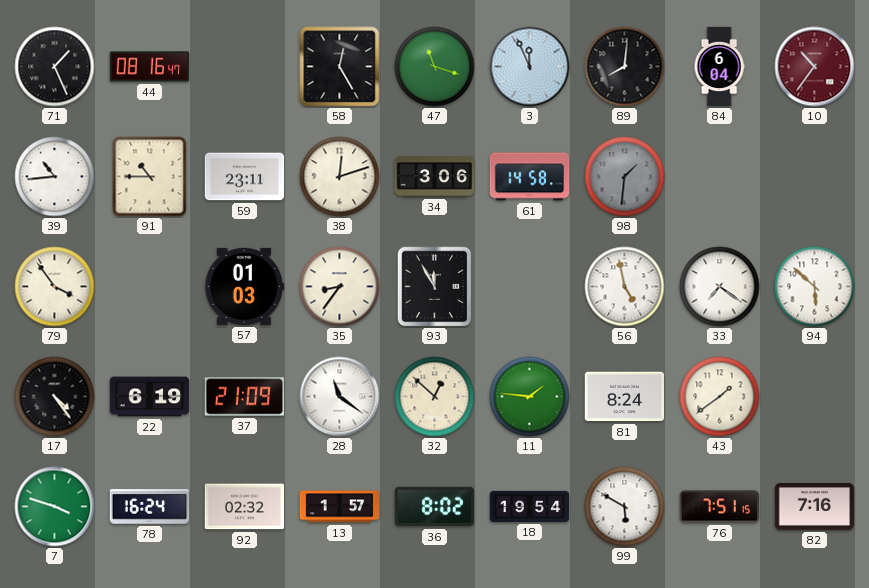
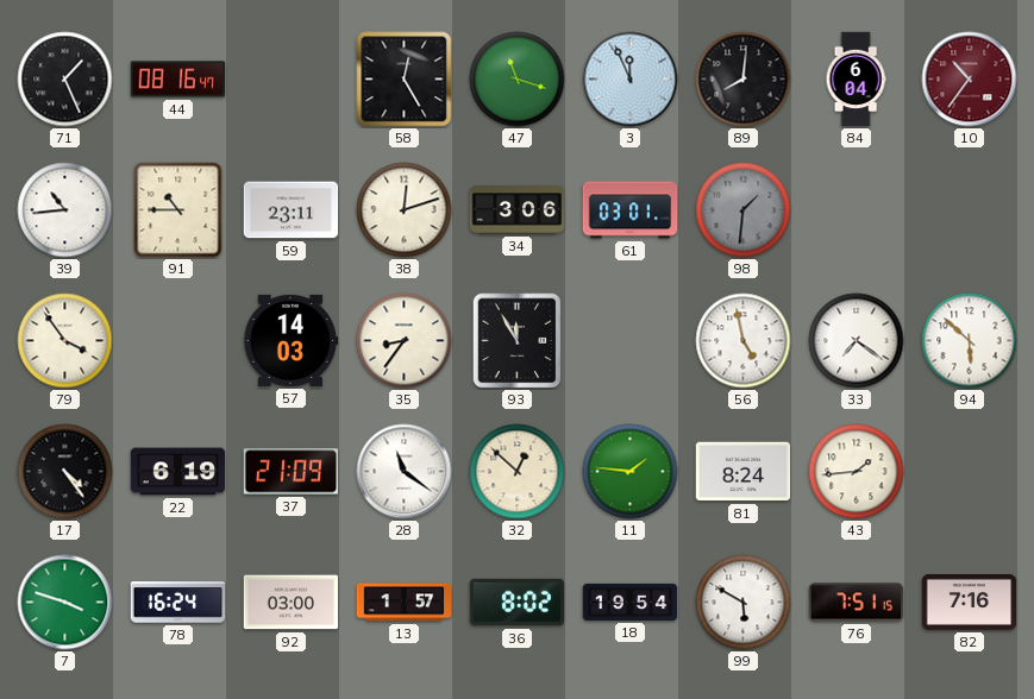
61: 14:58 -> 03:01 (631, 210)
57: 01:03 -> 14:03 (290, 340)
43: 1:39 -> 1:44 (857, 472)
92: 02:32 -> 03:00 (292, 603)
